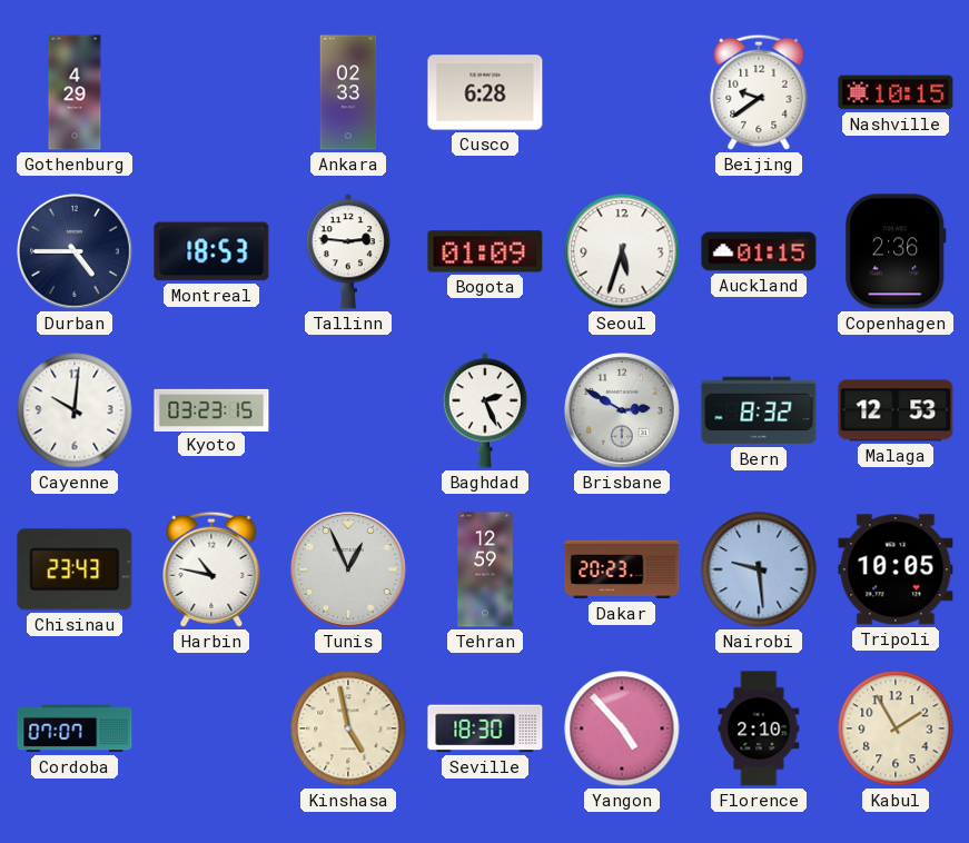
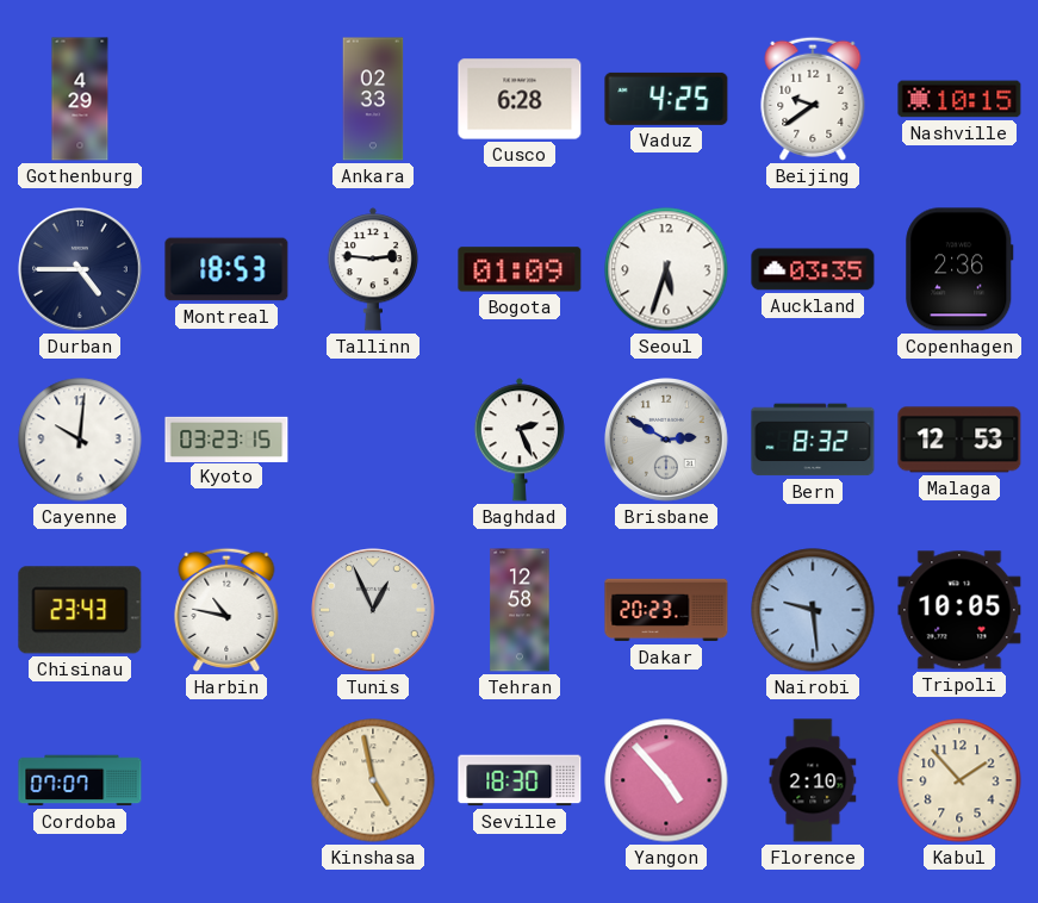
Vaduz: none -> 4:25 (666, 99)
Auckland: 01:15 -> 03:35 (813, 269)
Tehran: 12:59 -> 12:58 (520, 610)
Kabul: 1:55 -> 1:53 (959, 780)
